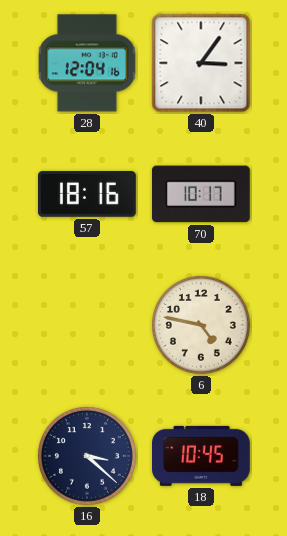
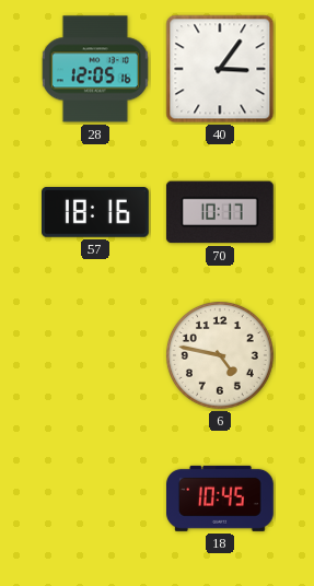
28: 12:04 -> 12:05 (95, 69)
16: 3:22 -> none (87, 456)
